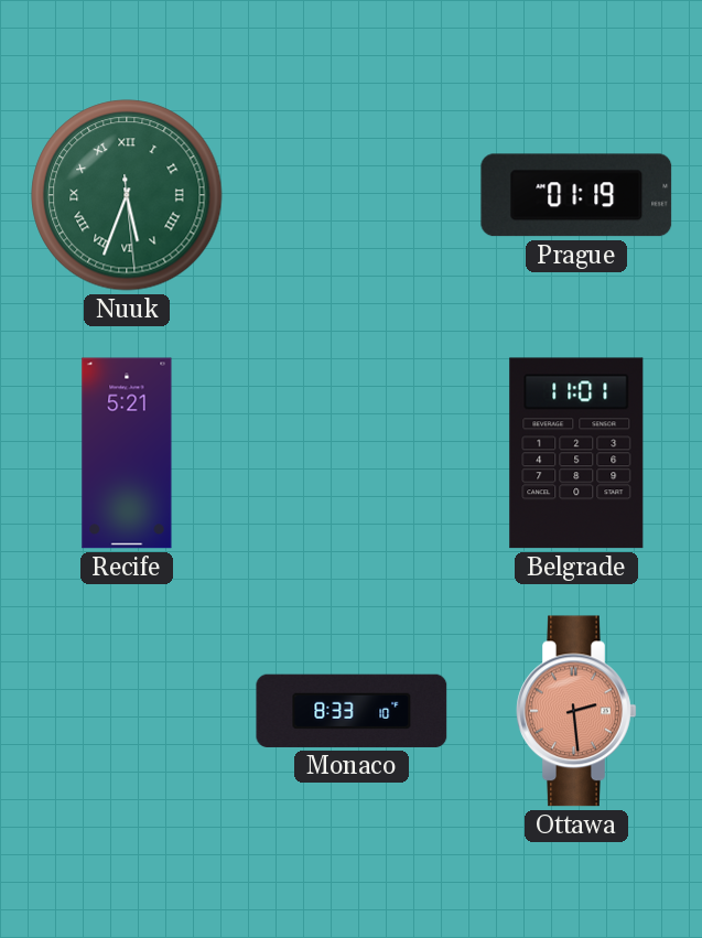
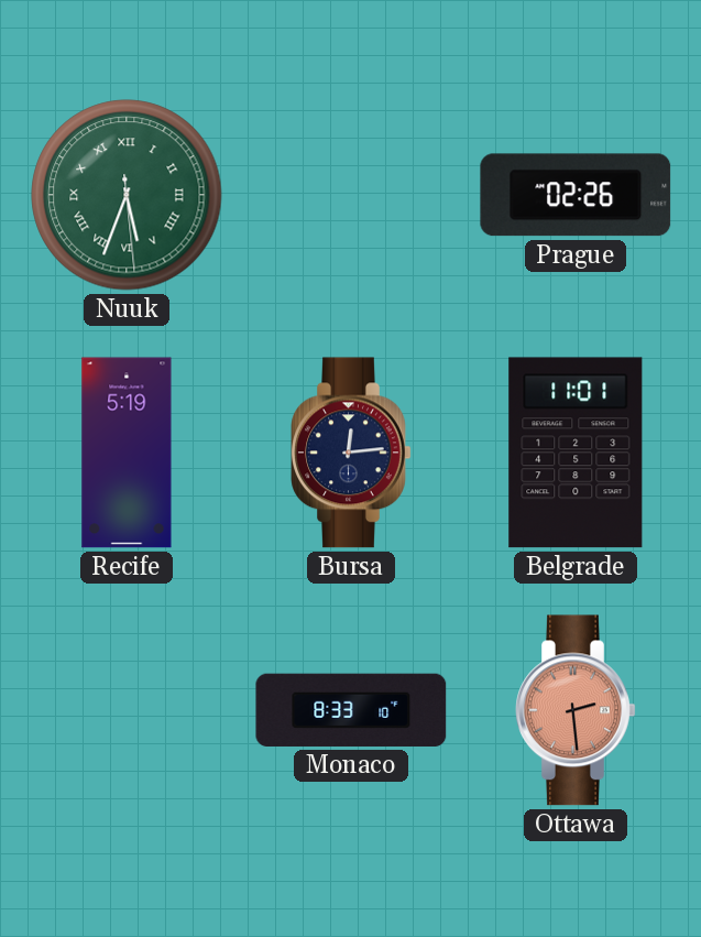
Prague: 01:19 -> 02:26 (576, 195)
Recife: 5:21 -> 5:19 (127, 453)
Bursa: none -> 12:14 (351, 453)
